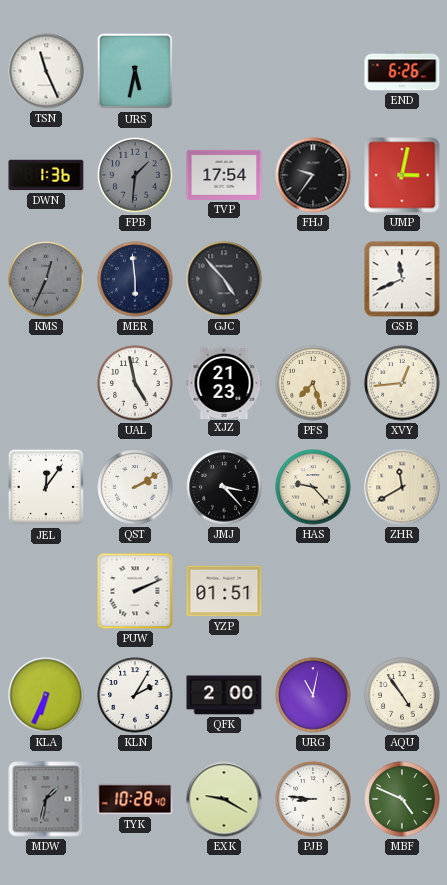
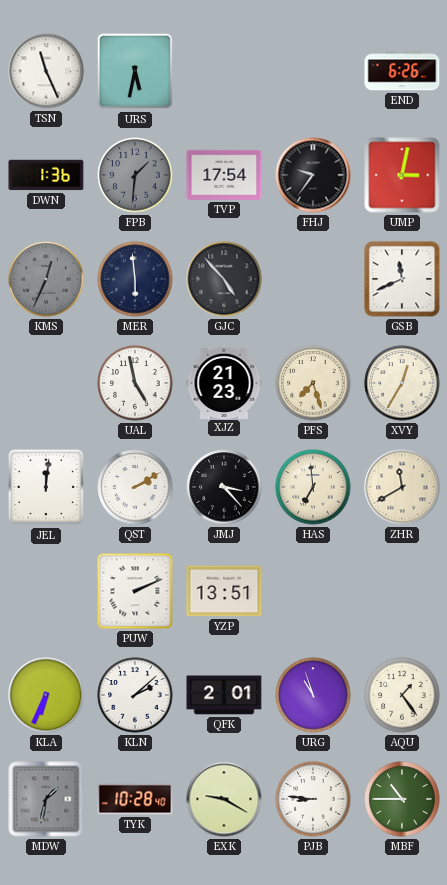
XVY: 12:44 -> 12:35 (402, 383)
JEL: 12:06 -> 12:01 (46, 487)
HAS: 9:23 -> 6:59 (313, 487)
YZP: 01:51 -> 13:51 (224, 591)
KLN: 2:05 -> 2:08 (135, 695)
QFK: 2:00 -> 2:01 (224, 695)
URG: 11:02 -> 10:57 (313, 695)
AQU: 4:54 -> 1:24 (402, 695)
MBF: 4:49 -> 10:45 (402, 799)
